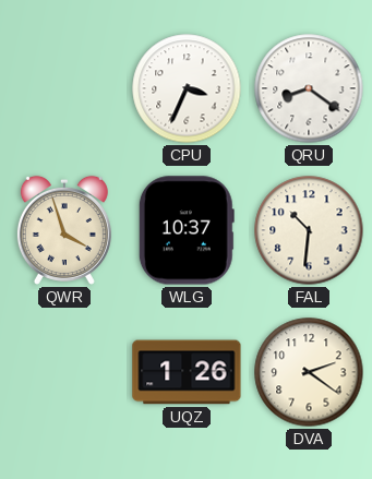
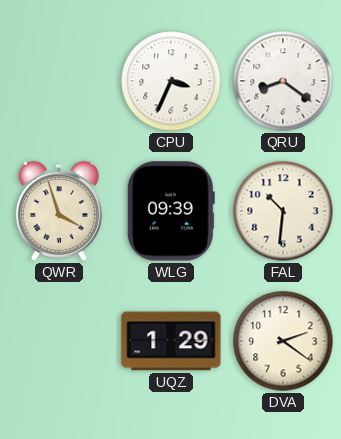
WLG: 10:37 -> 09:39 (171, 211)
UQZ: 1:26 -> 1:29 (171, 341)
